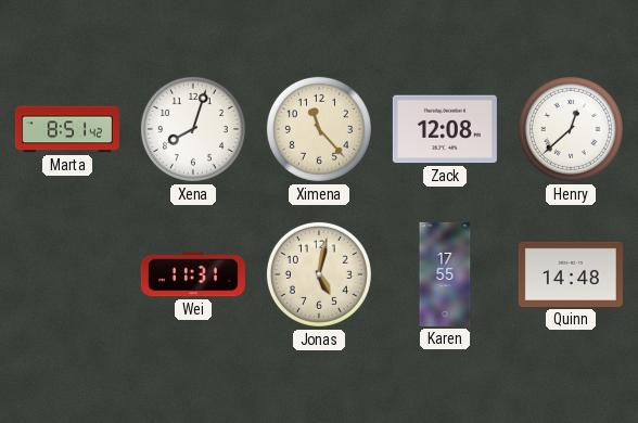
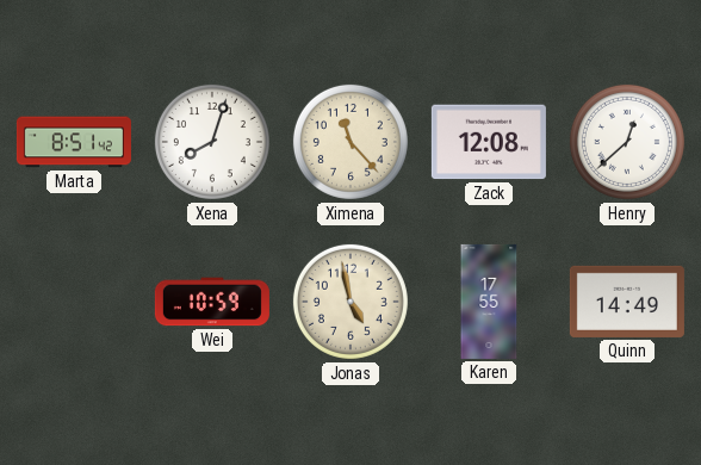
Wei: 11:31 -> 10:59 (212, 302)
Jonas: 5:02 -> 4:58 (350, 302)
Quinn: 14:48 -> 14:49 (627, 302)
